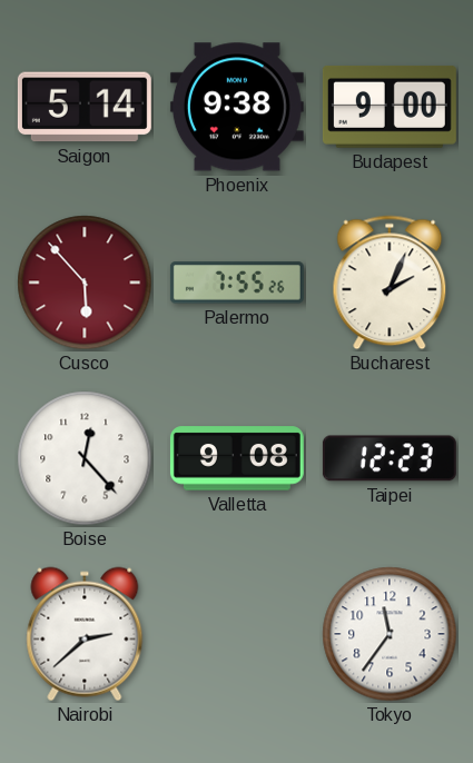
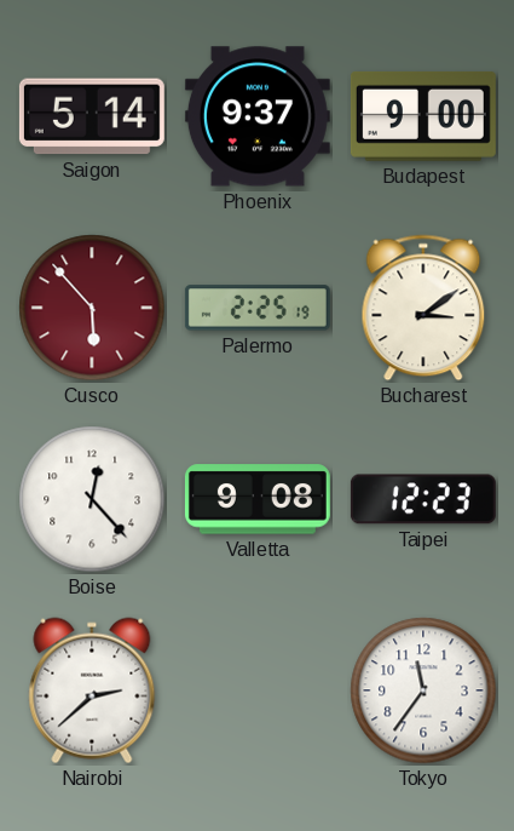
Phoenix: 9:38 -> 9:37 (258, 116)
Palermo: 7:55 -> 2:25 (258, 308)
Bucharest: 2:04 -> 3:09 (423, 308)
